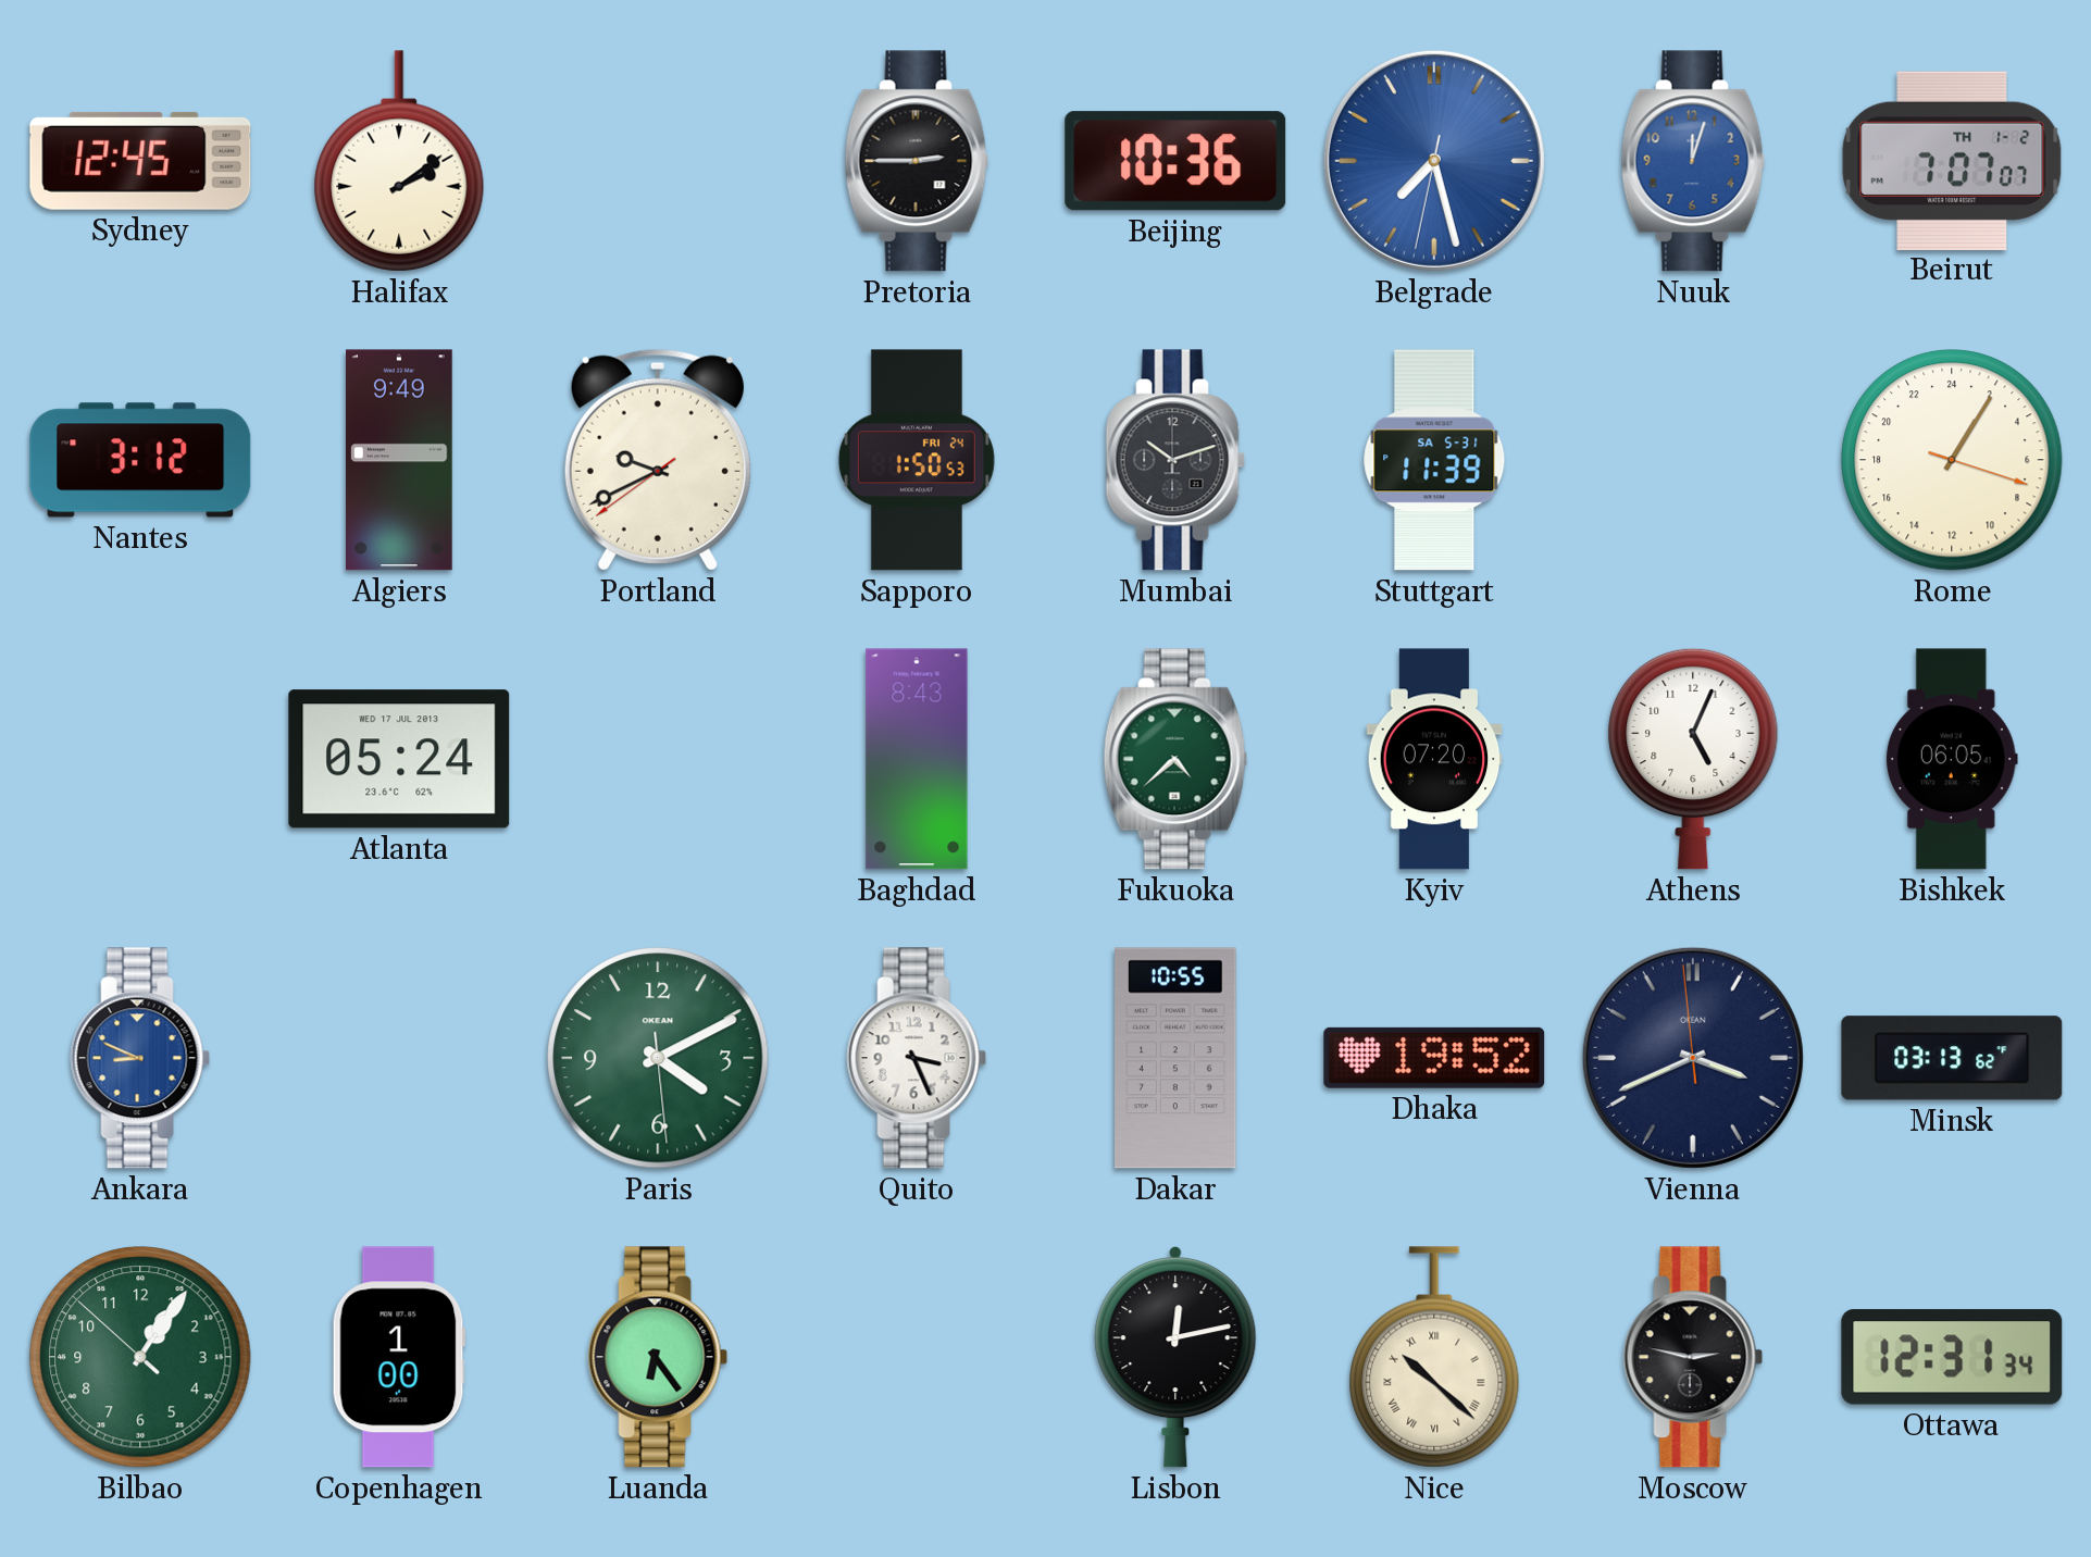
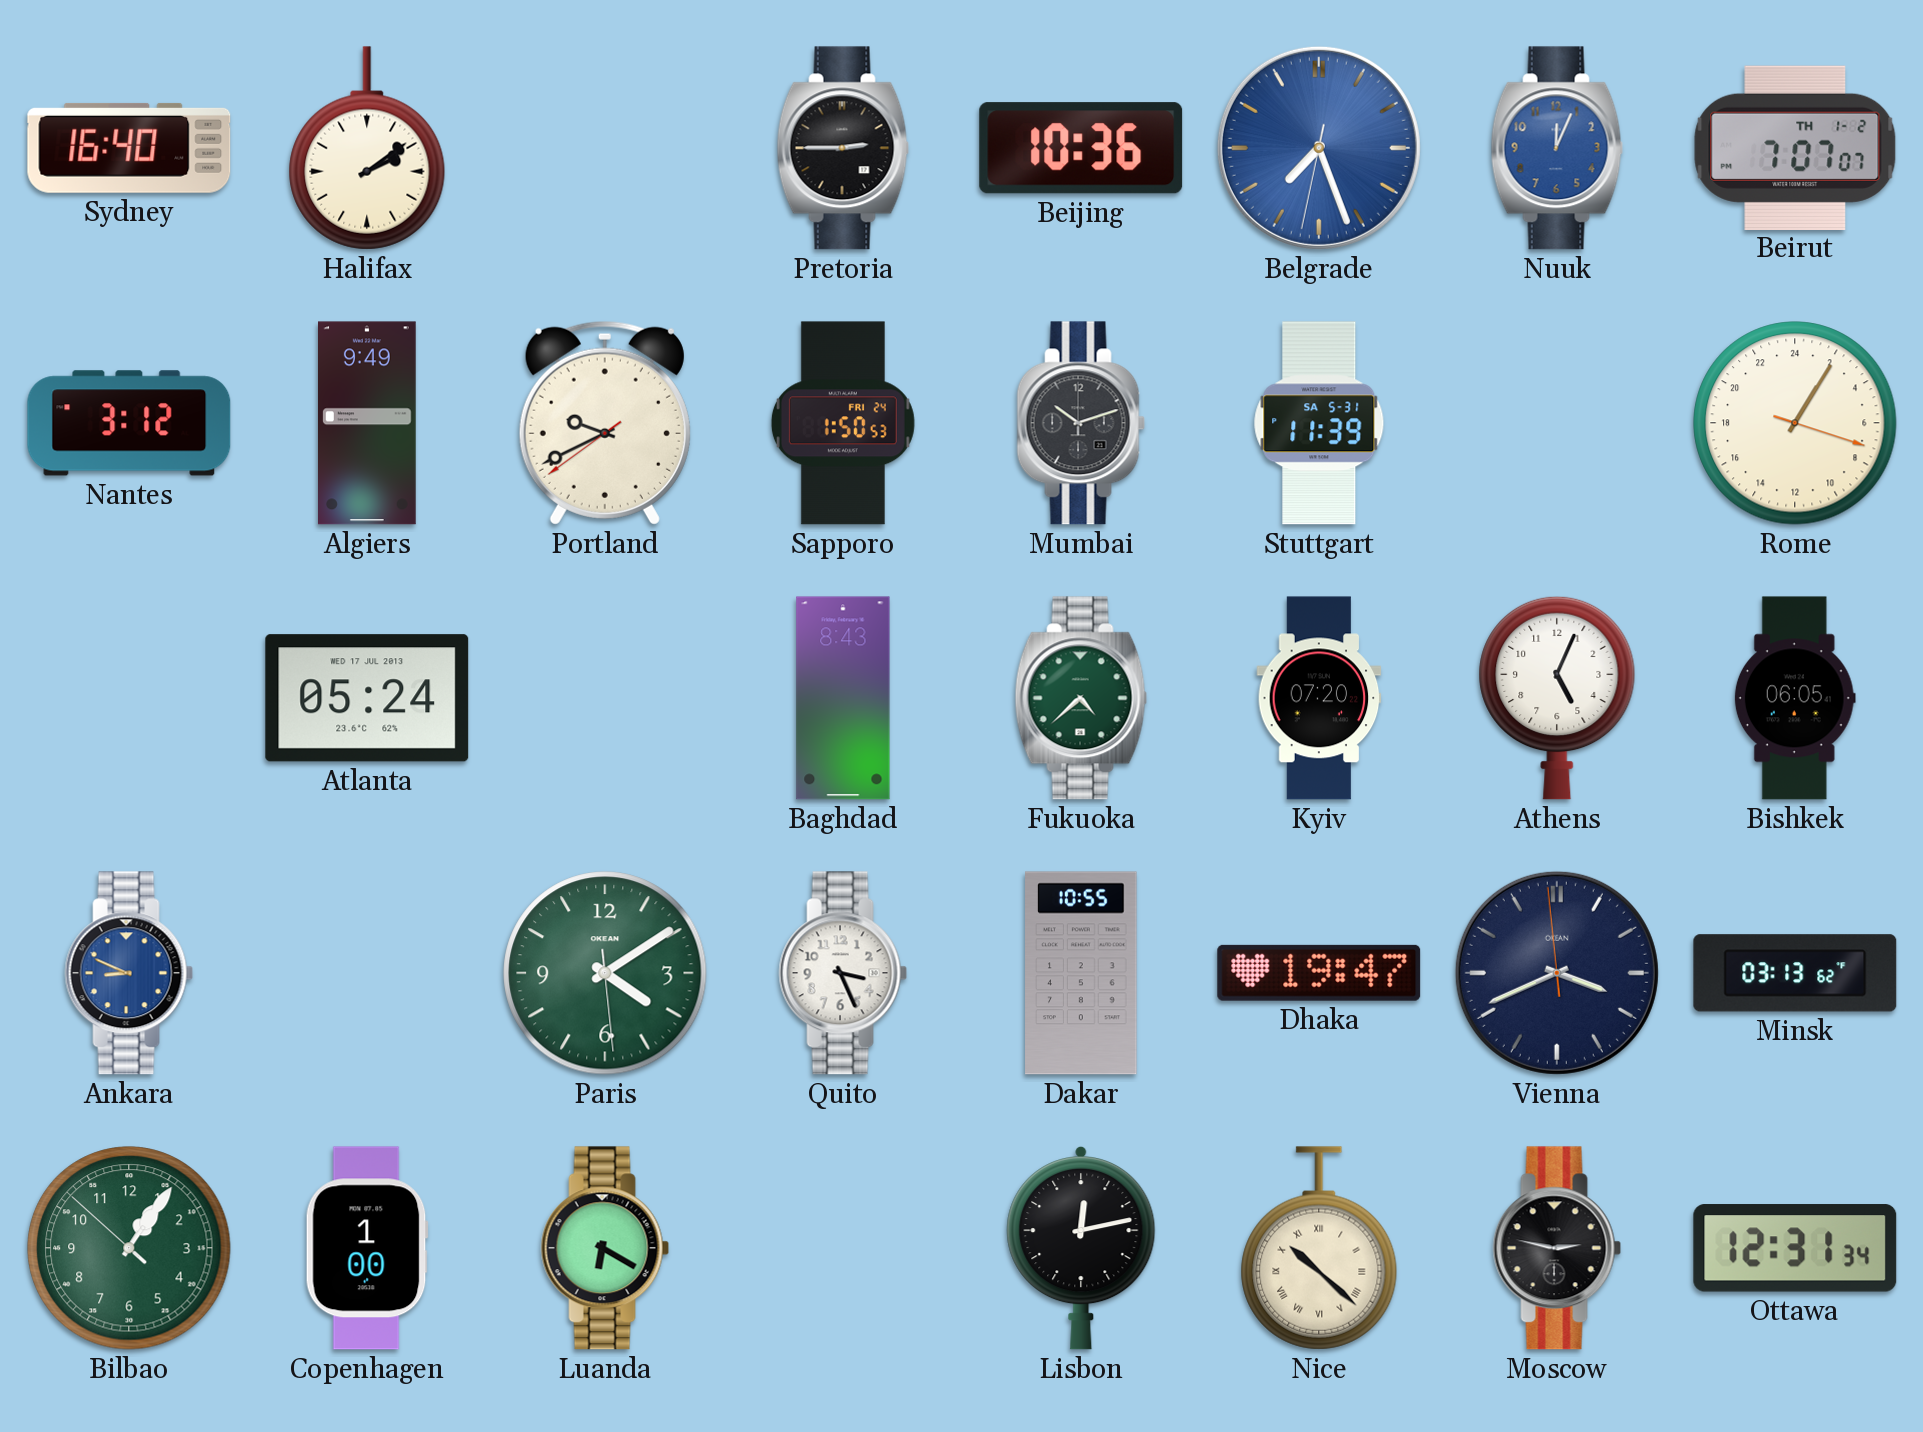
Sydney: 12:45 -> 16:40 (129, 148)
Belgrade: 7:27 -> 7:26 (1319, 148)
Nuuk: 12:03 -> 12:04 (1557, 148)
Paris: 4:10 -> 4:09 (605, 973)
Dhaka: 19:52 -> 19:47 (1319, 973)
Luanda: 6:24 -> 6:20 (605, 1248)
